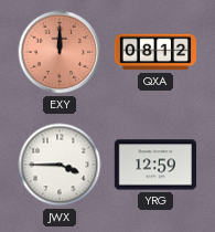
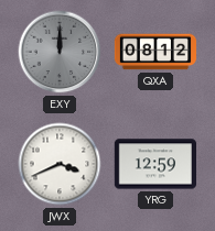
EXY dial: salmon -> grey (60, 52)
JWX: 3:45 -> 3:41 (60, 164)
